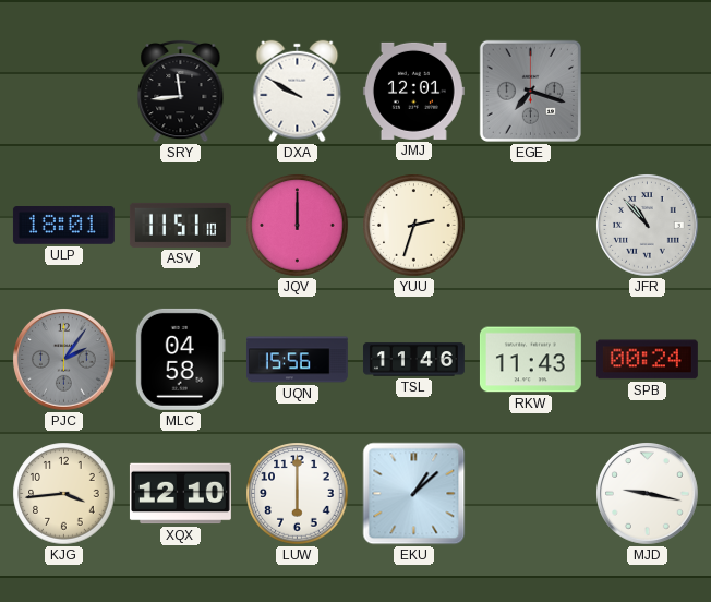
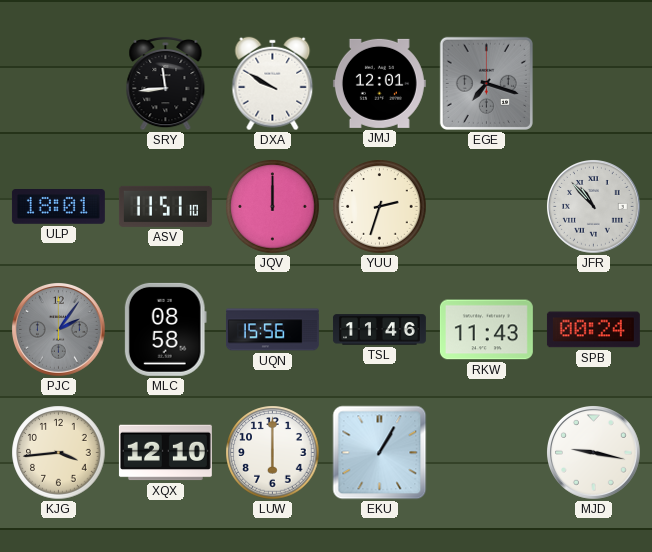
MLC: 04:58 -> 08:58 (165, 329)
EKU: 1:08 -> 1:05 (380, 453)
